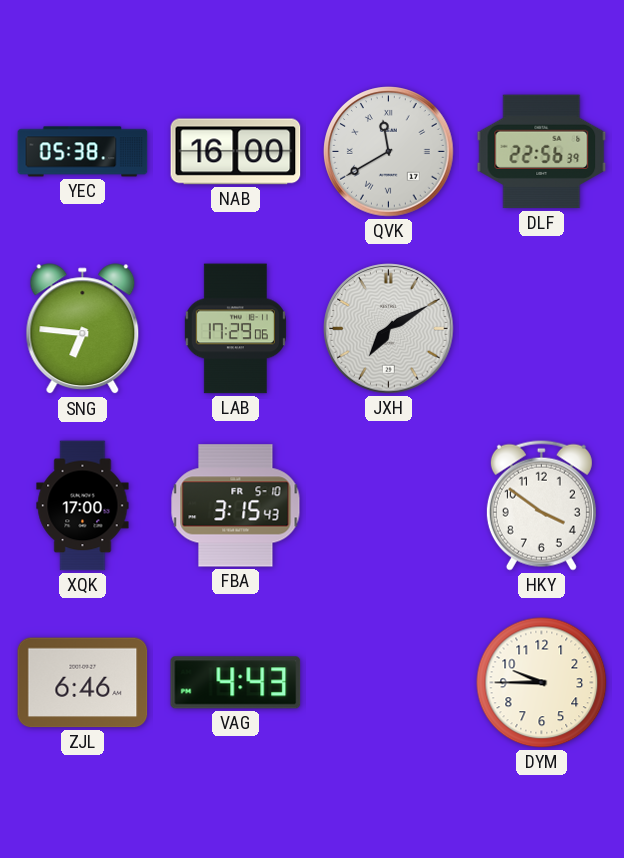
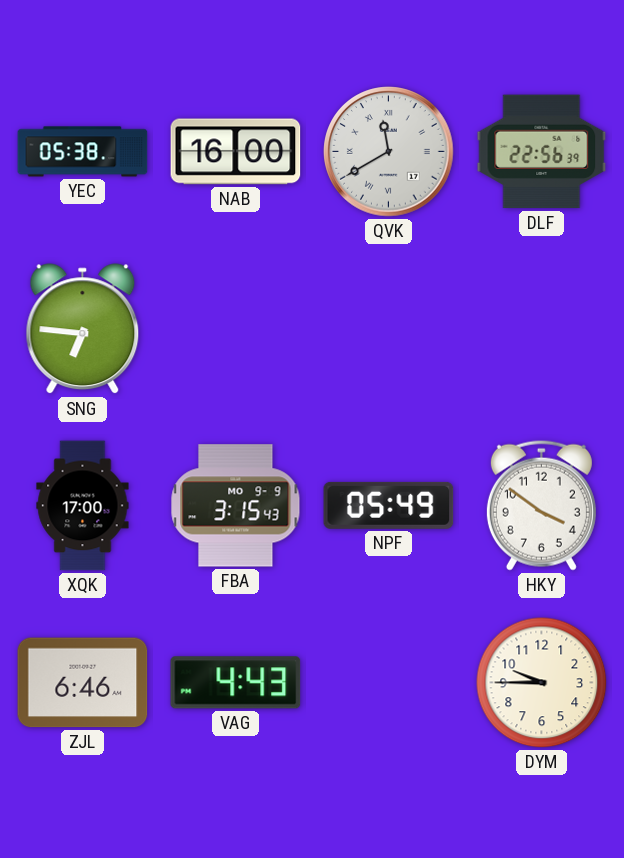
LAB: 17:29 -> none (235, 329)
JXH: 7:10 -> none (389, 329)
FBA date: FR 5-10 -> MO 9-9 (236, 506)
NPF: none -> 05:49 (389, 505)
